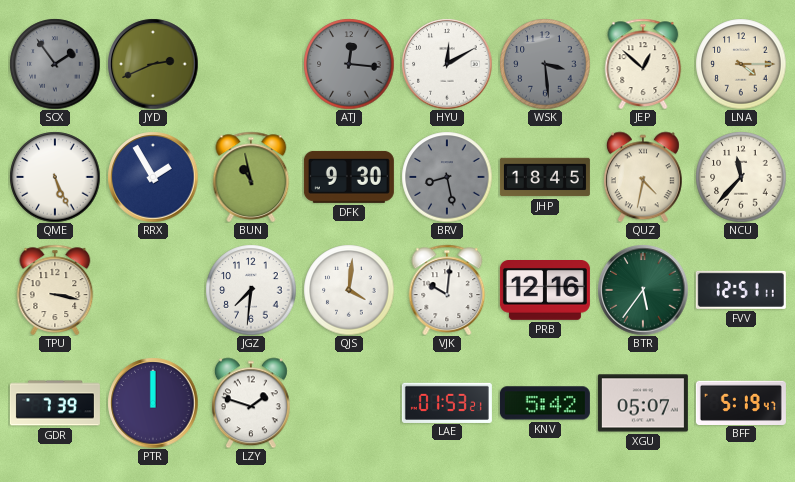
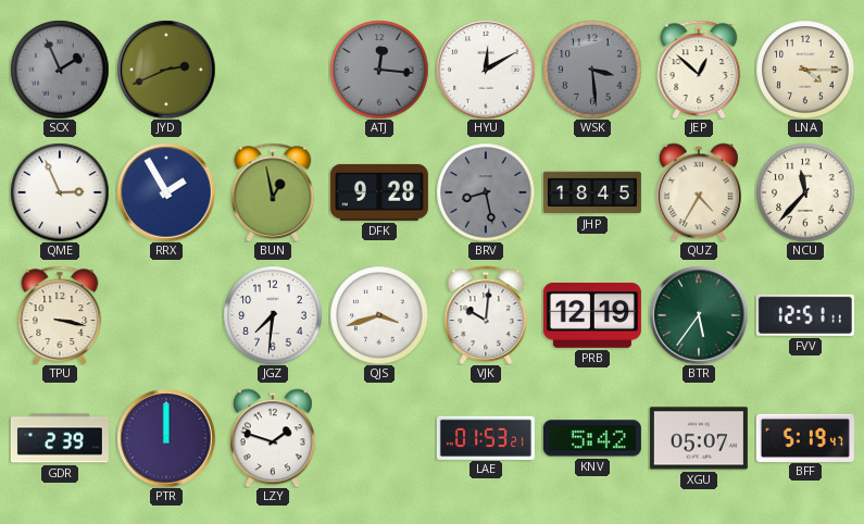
SCX: 1:54 -> 1:56 (60, 70)
QME: 5:26 -> 2:56 (60, 192)
BUN: 10:58 -> 12:58 (273, 192)
DFK: 9:30 -> 9:28 (379, 192)
QUZ: 4:32 -> 4:35 (699, 192)
QJS: 4:01 -> 3:42 (379, 315)
PRB: 12:16 -> 12:19 (592, 316)
GDR: 7:39 -> 2:39 (60, 438)
